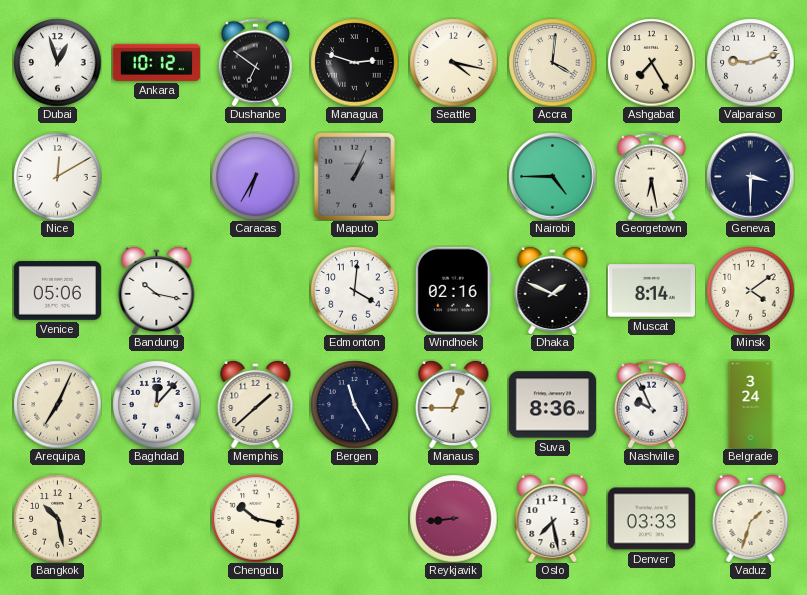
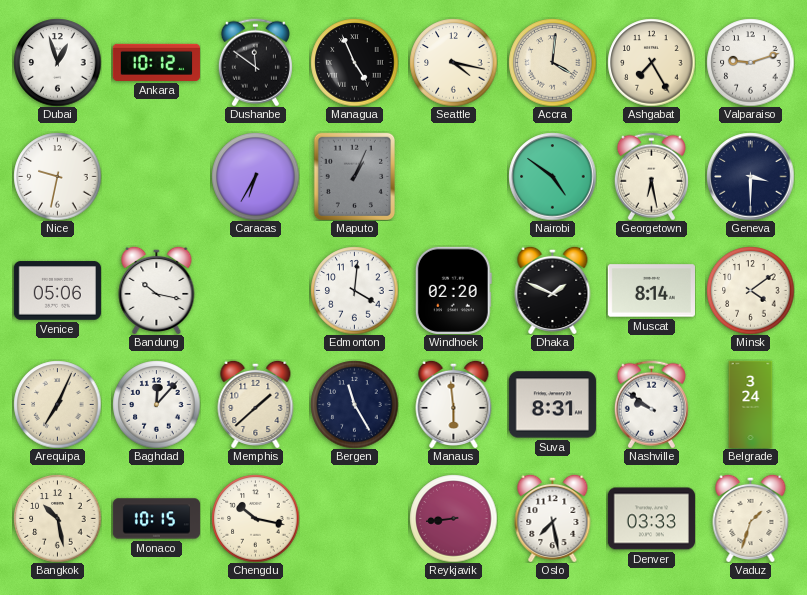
Dushanbe: 6:51 -> 11:51 (255, 62)
Managua: 2:48 -> 4:56 (354, 62)
Nice: 12:10 -> 9:32 (57, 176)
Nairobi: 4:45 -> 4:51 (552, 176)
Windhoek: 02:16 -> 02:20 (453, 290)
Manaus: 12:45 -> 5:59 (454, 404)
Suva: 8:36 -> 8:31 (552, 405)
Nashville: 9:56 -> 9:51 (651, 404)
Monaco: none -> 10:15 (156, 519)
